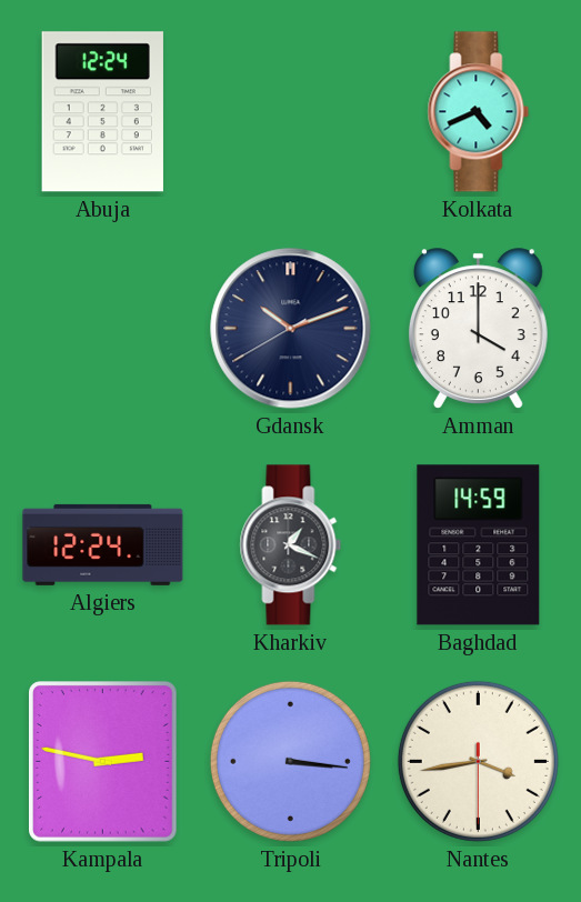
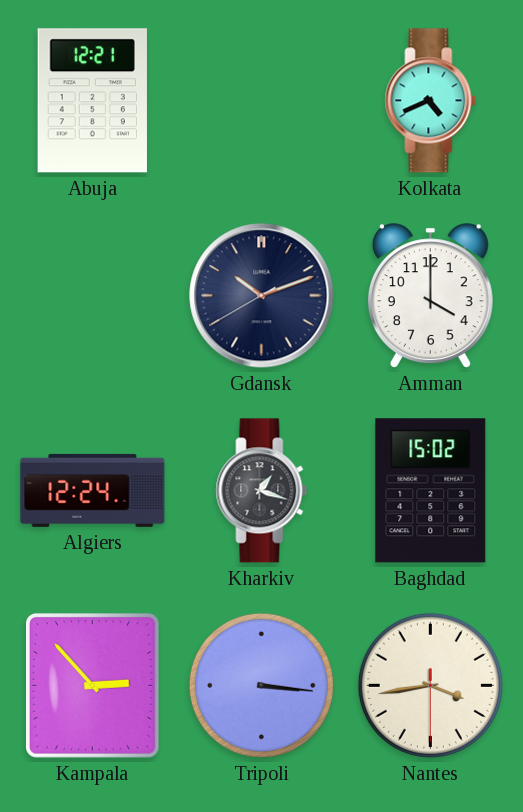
Abuja: 12:24 -> 12:21 (92, 101)
Kharkiv: 1:19 -> 1:18 (262, 491)
Baghdad: 14:59 -> 15:02 (431, 491)
Kampala: 2:47 -> 2:53 (93, 686)
